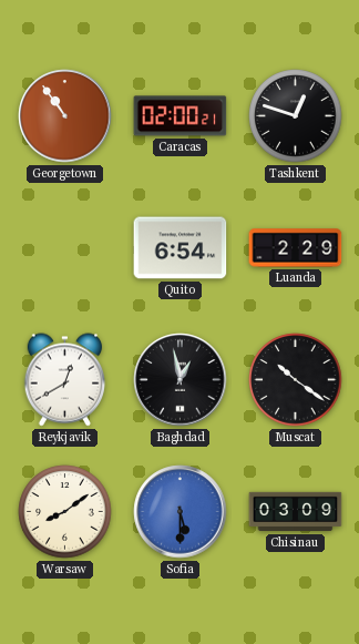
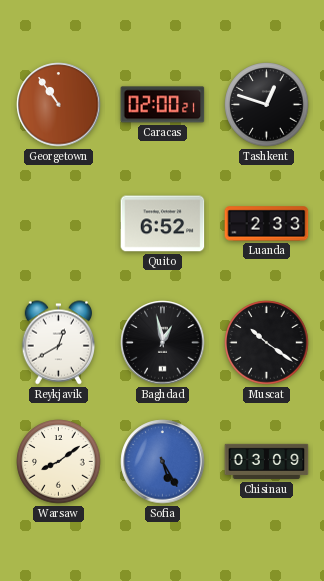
Quito: 6:54 -> 6:52 (163, 224)
Luanda: 2:29 -> 2:33 (267, 224)
Sofia: 5:30 -> 5:25 (163, 462)
